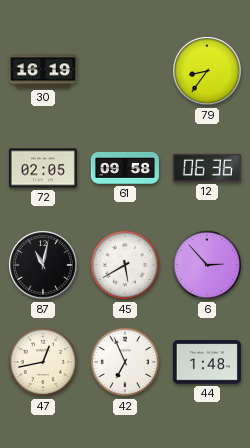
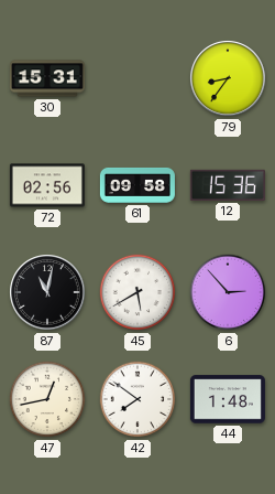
30: 16:19 -> 15:31 (47, 78)
72: 02:05 -> 02:56 (47, 185)
12: 06:36 -> 15:36 (228, 185)
42: 6:56 -> 7:51 (137, 399)
